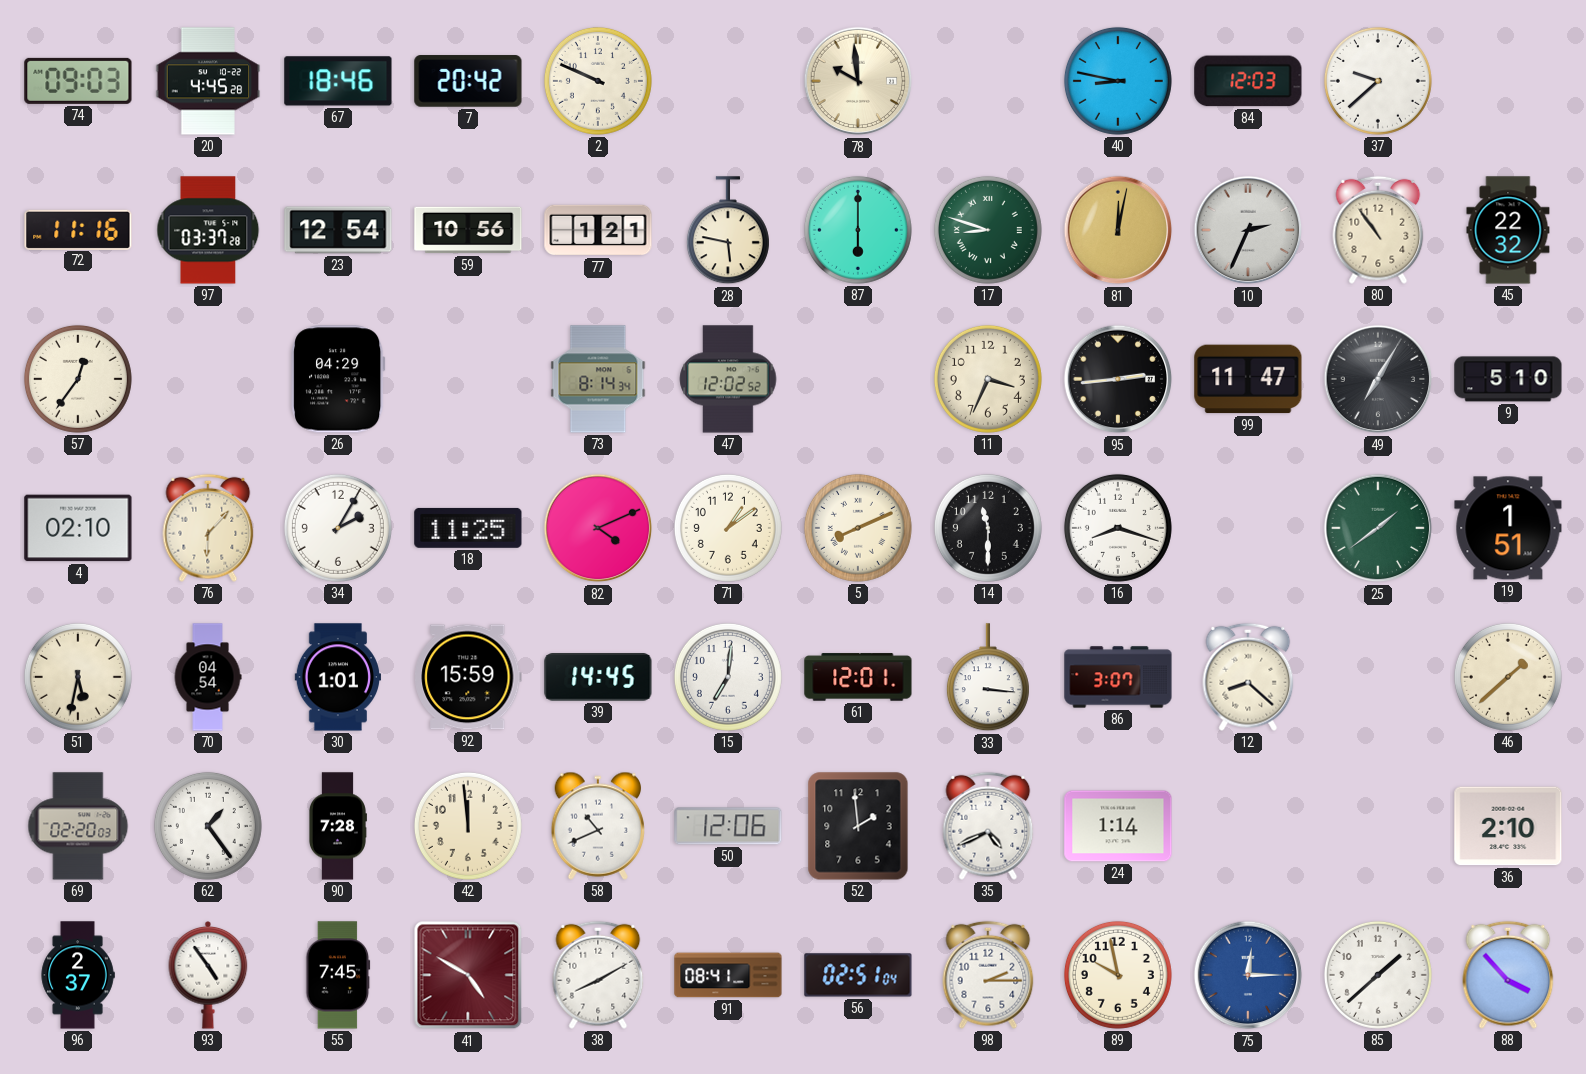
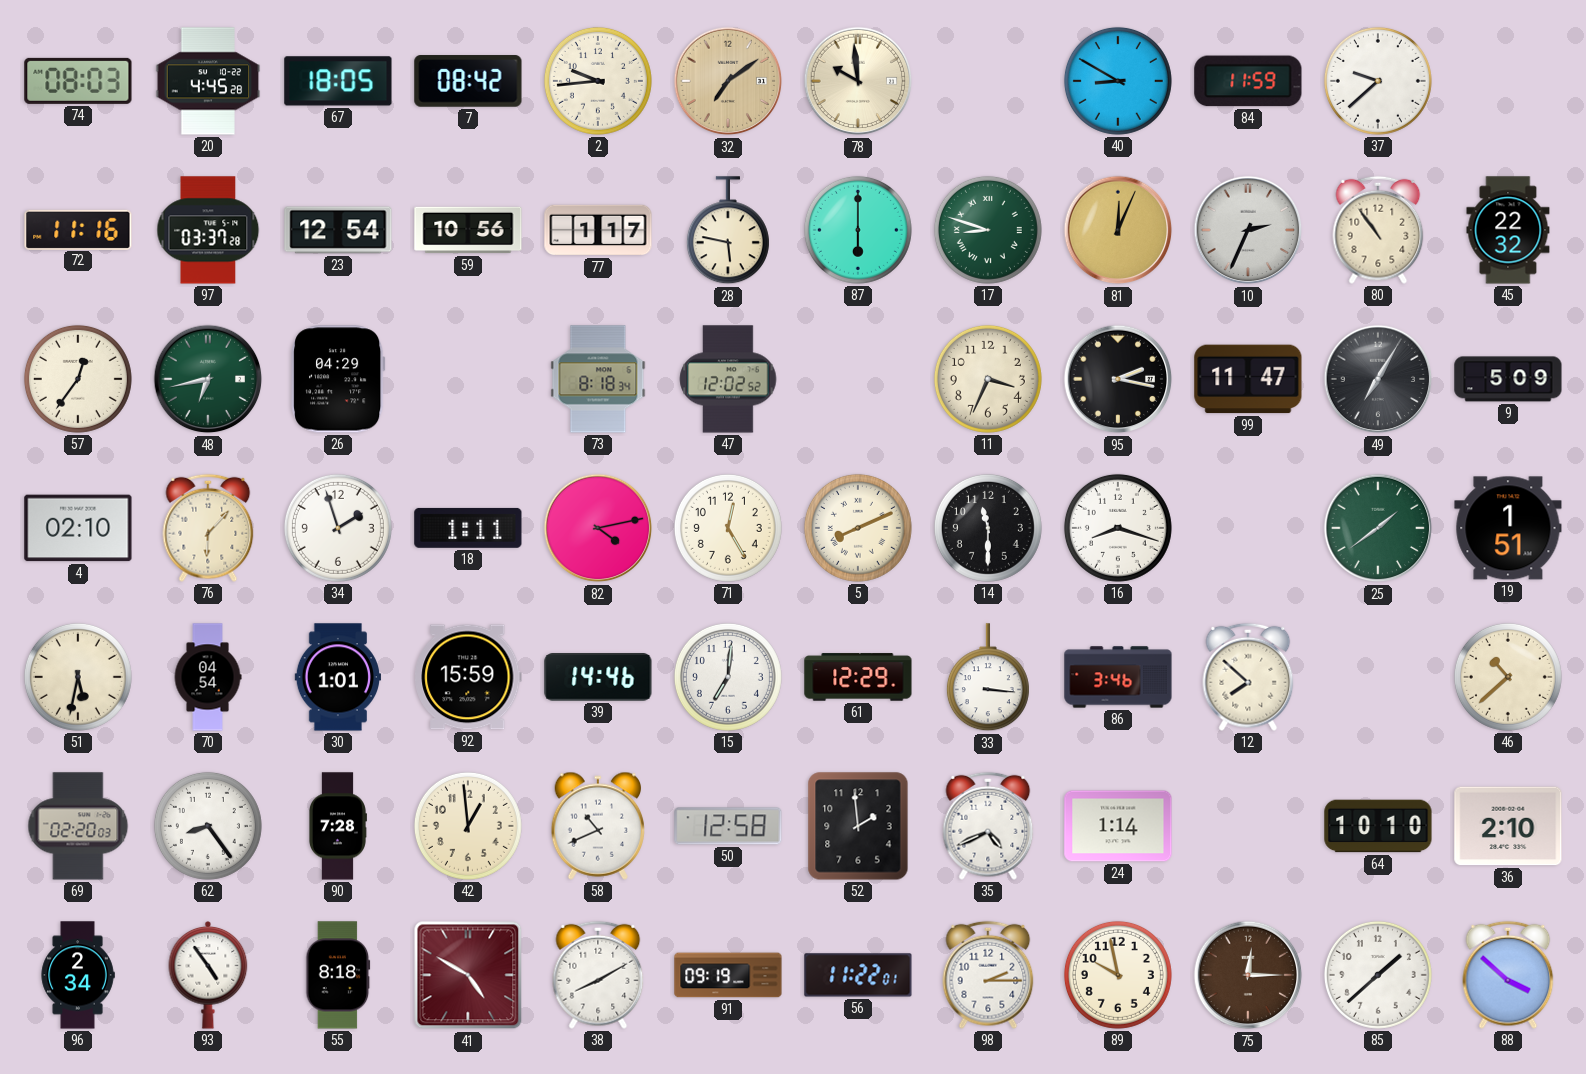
74: 09:03 -> 08:03 (78, 81)
67: 18:46 -> 18:05 (338, 81)
7: 20:42 -> 08:42 (468, 81)
2: 9:49 -> 9:44 (598, 81)
32: none -> 7:09 (728, 81)
40: 8:47 -> 8:50 (1118, 81)
84: 12:03 -> 11:59 (1248, 81)
77: 1:21 -> 1:17 (598, 230)
81: 12:02 -> 12:04 (1118, 230)
48: none -> 6:43 (208, 379)
73: 8:14 -> 8:18 (598, 379)
95: 2:44 -> 2:17 (1118, 379)
9: 5:10 -> 5:09 (1508, 379)
34: 2:05 -> 1:57 (338, 528)
18: 11:25 -> 1:11 (468, 528)
82: 4:11 -> 4:13 (598, 528)
71: 1:09 -> 12:25 (728, 528)
39: 14:45 -> 14:46 (598, 677)
61: 12:01 -> 12:29 (858, 677)
86: 3:07 -> 3:46 (1118, 677)
12: 8:22 -> 7:52 (1248, 677)
46: 1:38 -> 10:38 (1508, 677)
62: 1:24 -> 8:24 (208, 826)
42: 11:59 -> 12:59 (468, 826)
50: 12:06 -> 12:58 (728, 826)
64: none -> 10:10 (1378, 826)
96: 2:37 -> 2:34 (78, 975)
55: 7:45 -> 8:18 (338, 975)
91: 08:41 -> 09:19 (728, 975)
56: 02:51 -> 11:22 (858, 975)
75 dial: blue -> brown (1248, 975)
88: 3:53 -> 3:52 (1508, 975)
